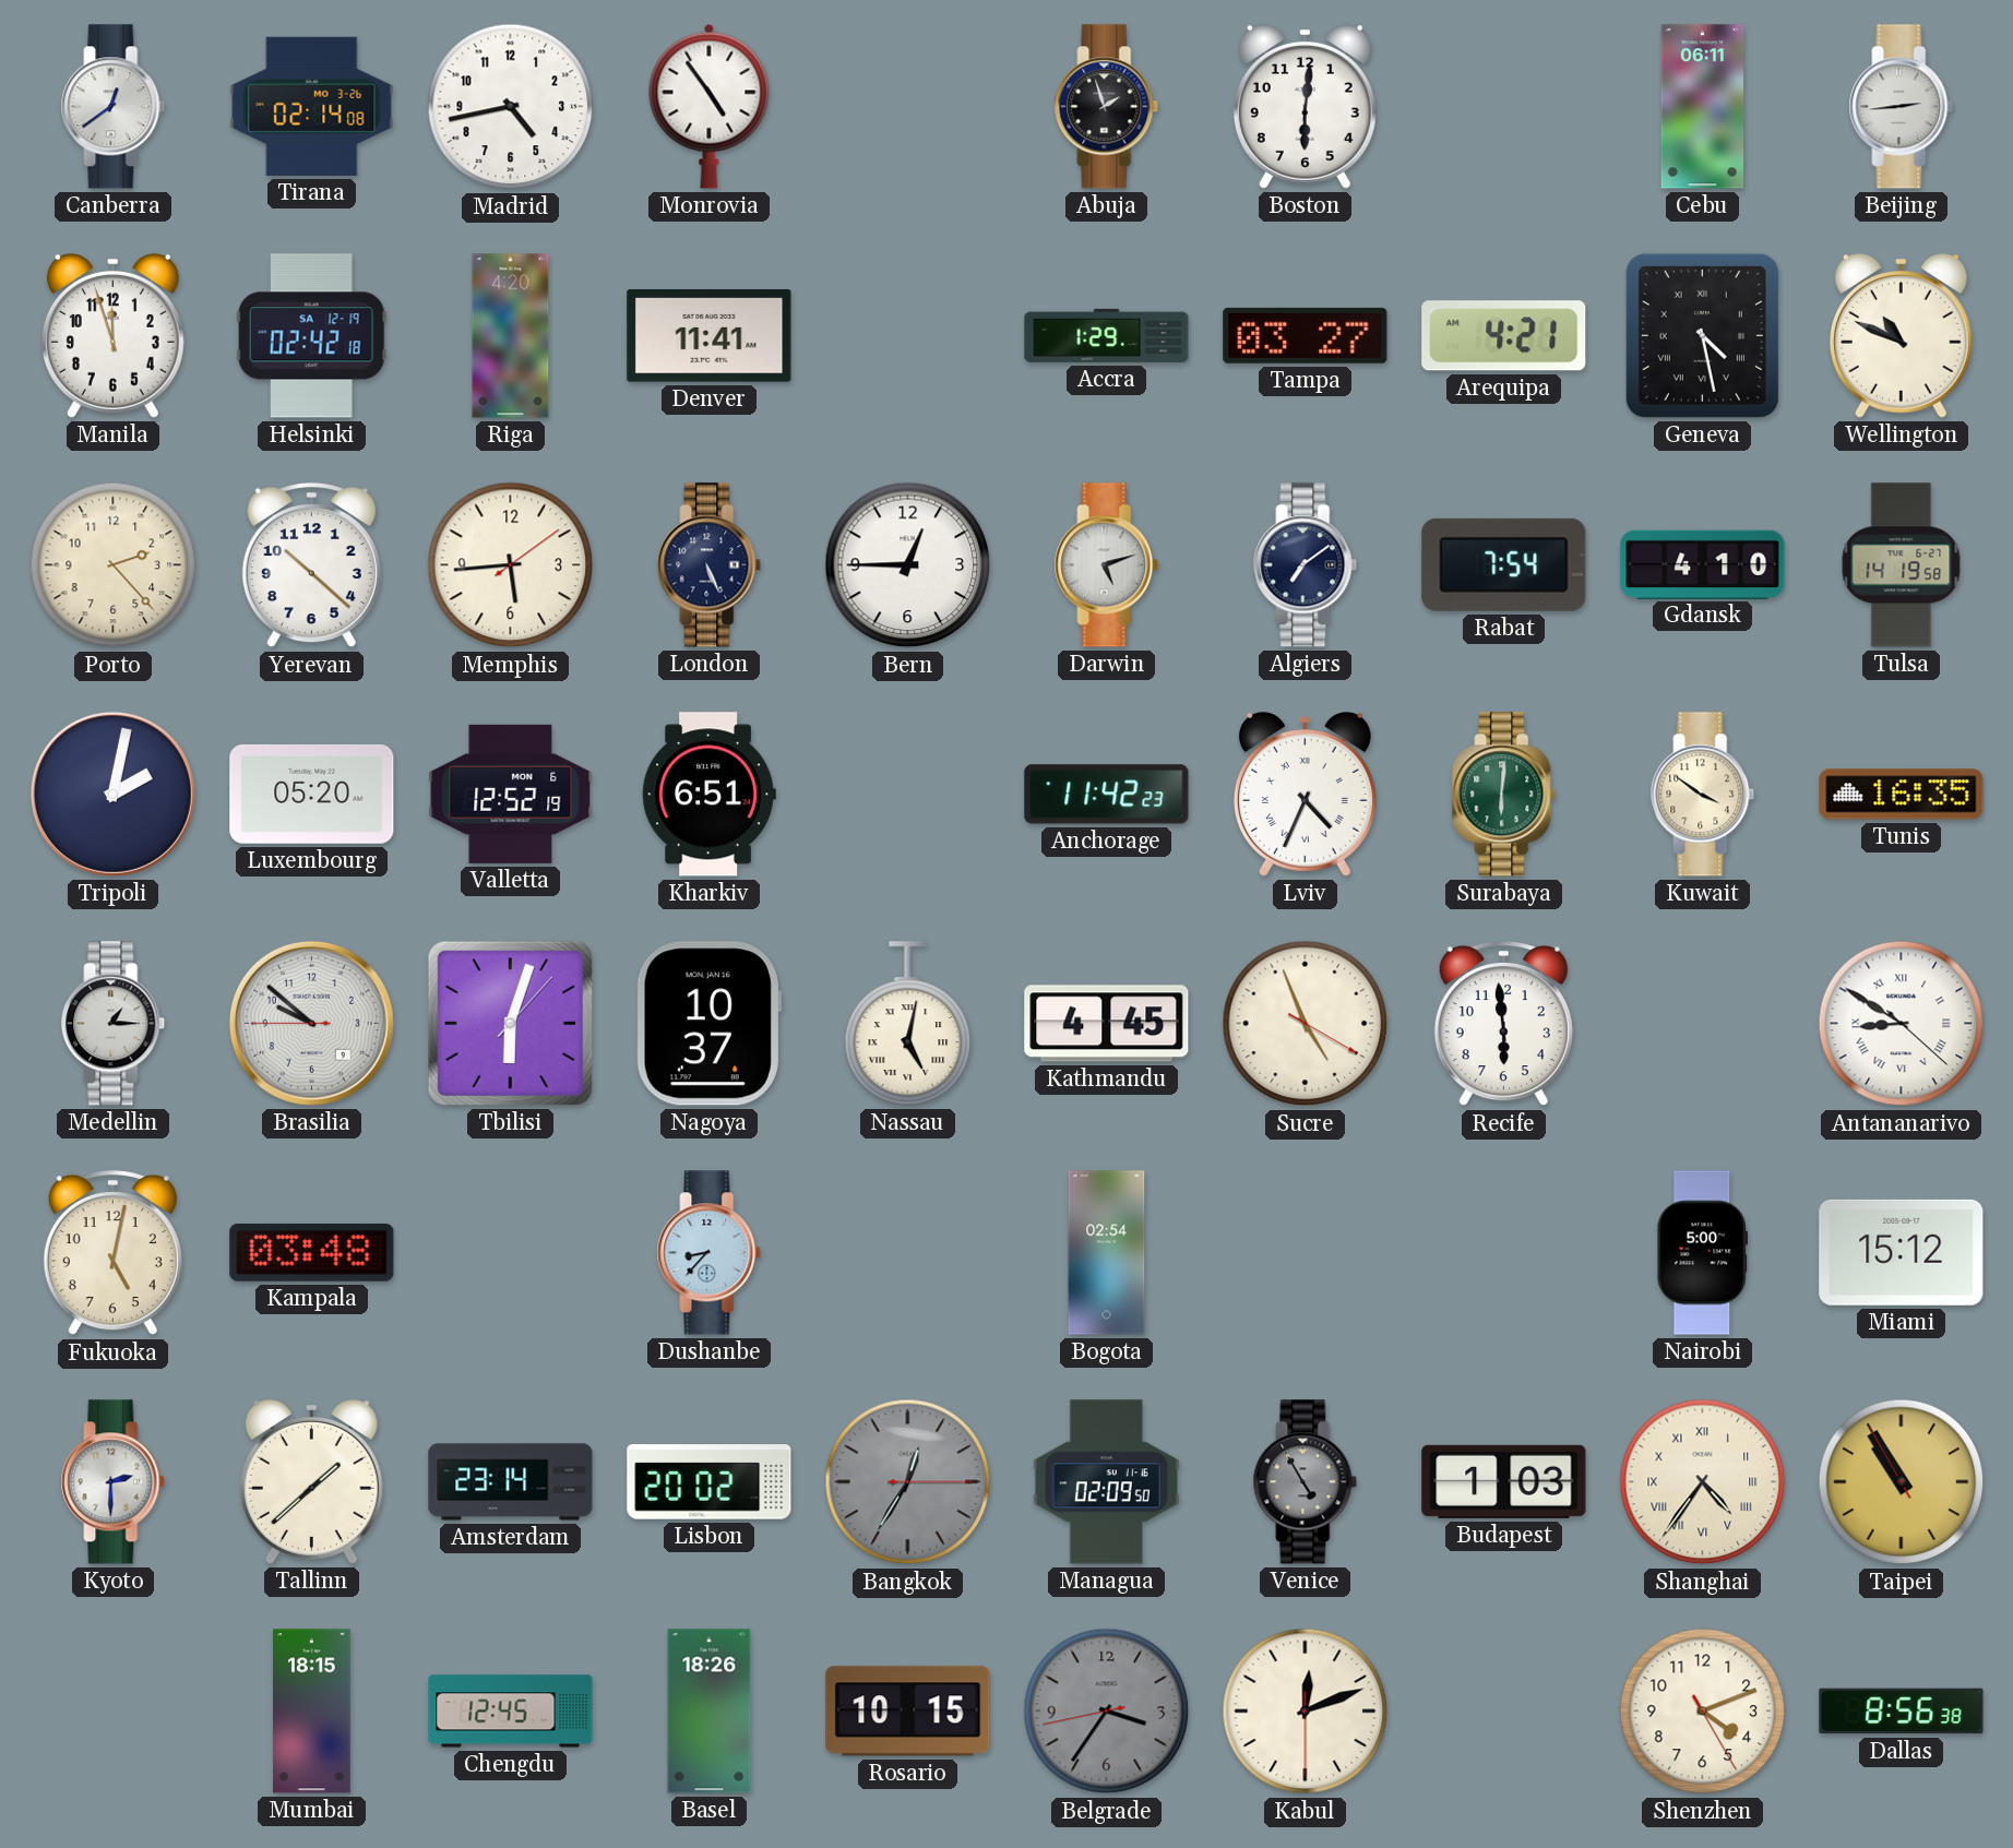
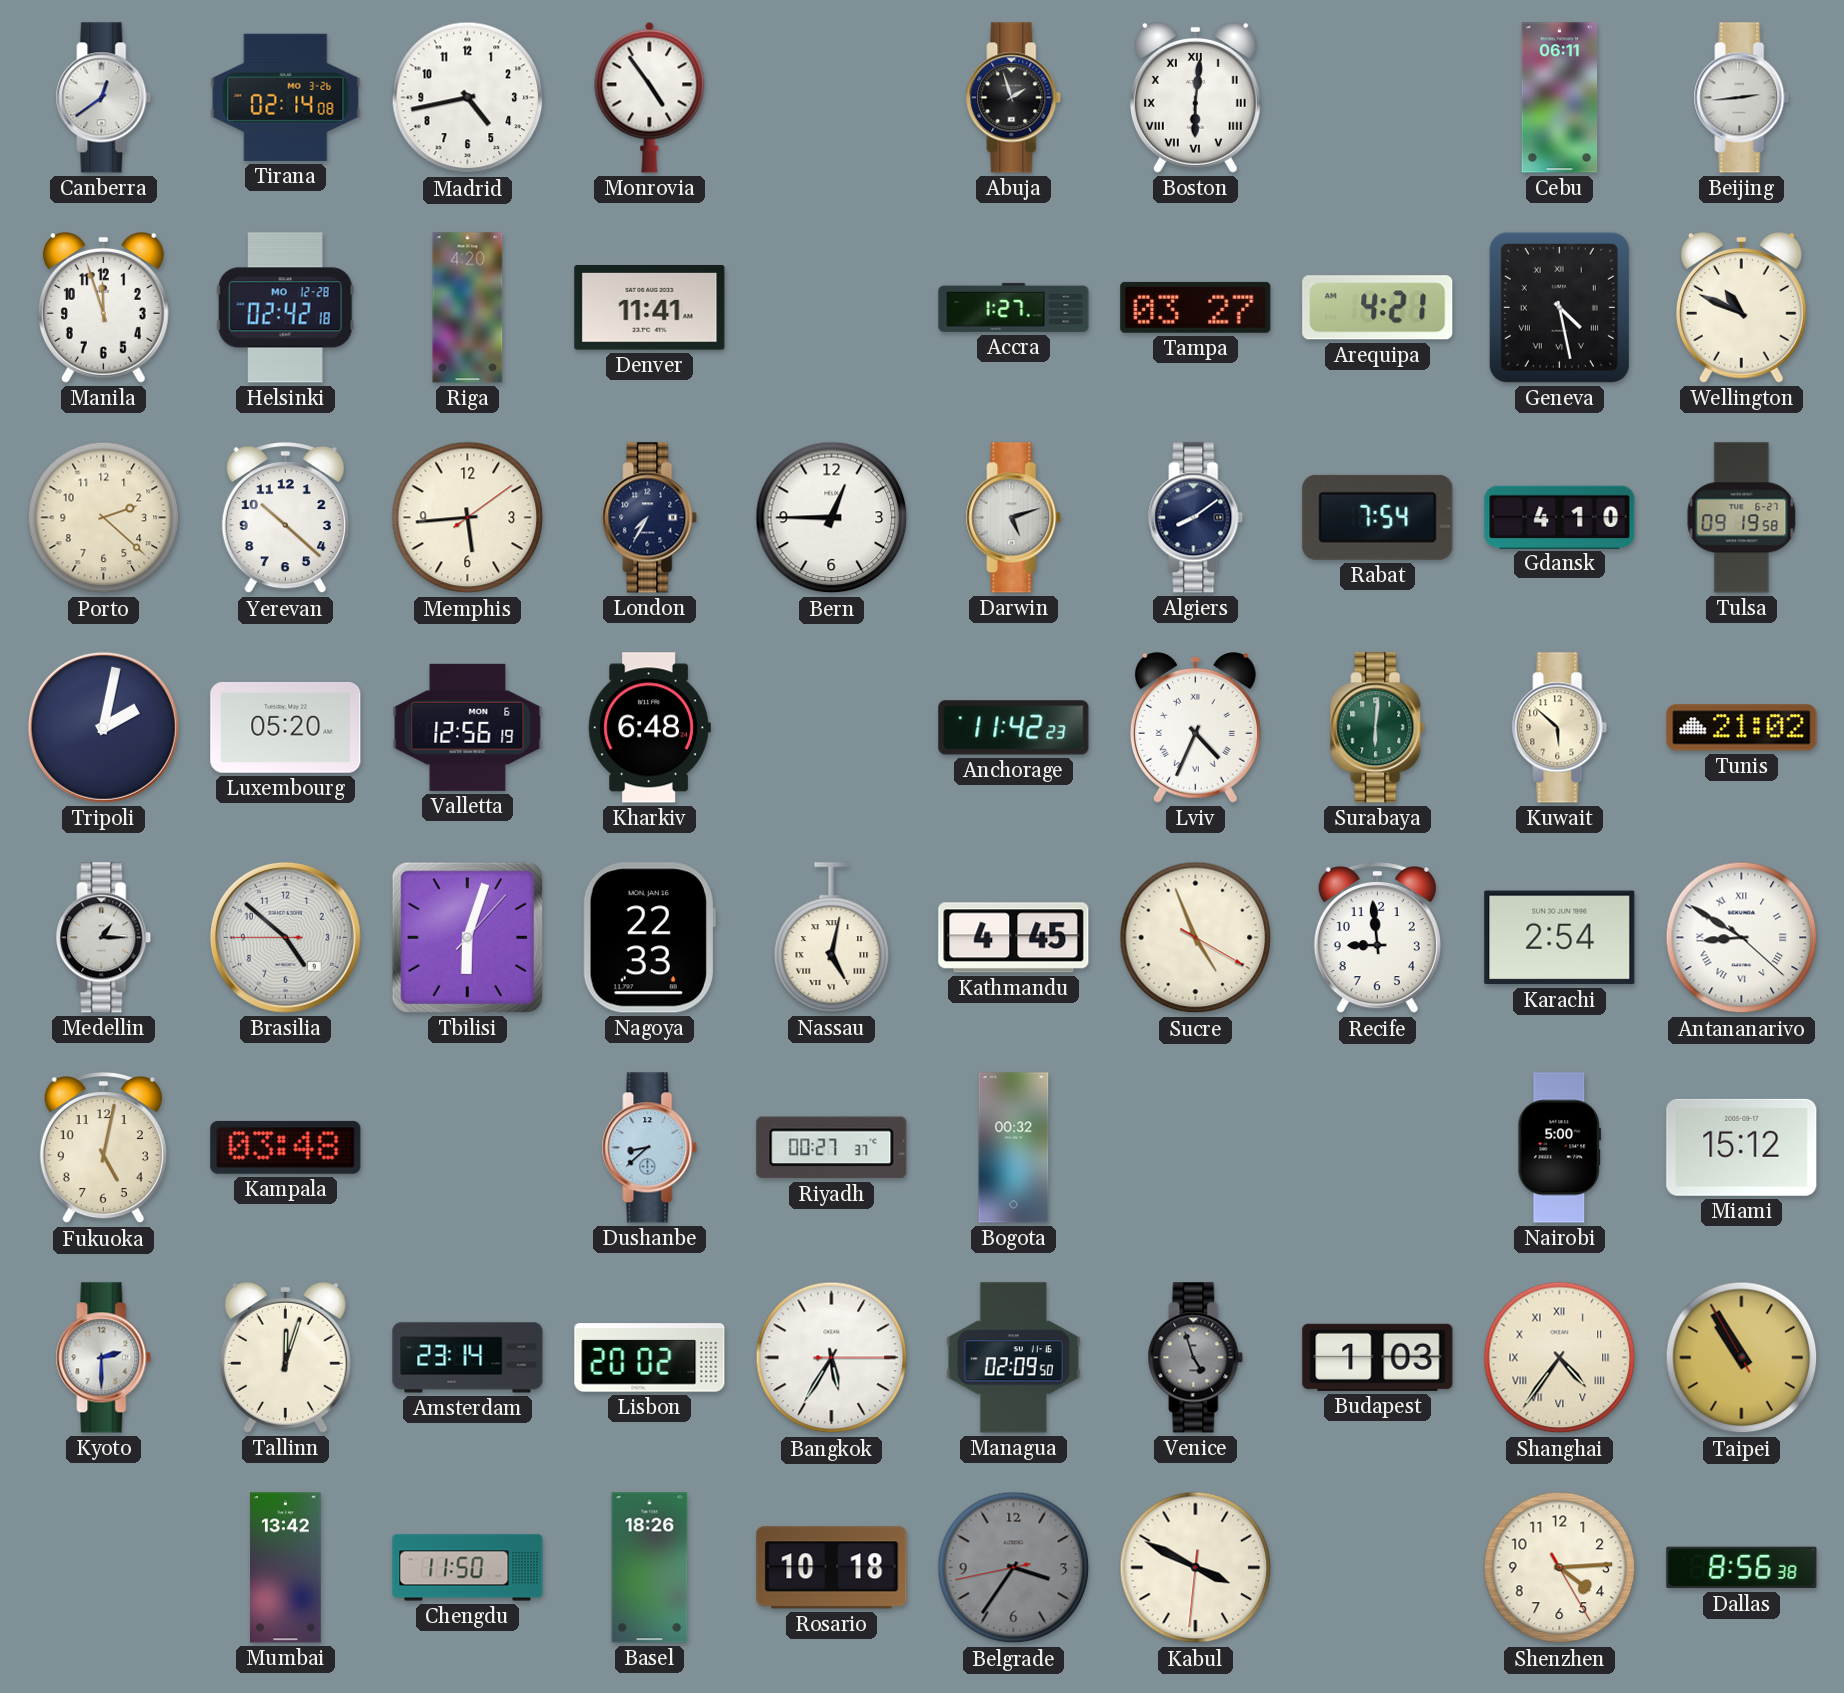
Boston numerals: Arabic -> Roman (1195, 98)
Helsinki date: SA 12-19 -> MO 12-28 (285, 308)
Accra: 1:29 -> 1:27 (1014, 307)
Porto: 2:23 -> 2:22 (104, 518)
London: 5:26 -> 7:35 (650, 518)
Algiers: 7:09 -> 8:09 (1196, 518)
Tulsa: 14:19 -> 09:19 (1742, 518)
Valletta: 12:52 -> 12:56 (468, 727)
Kharkiv: 6:51 -> 6:48 (649, 728)
Kuwait: 3:51 -> 5:52 (1560, 728)
Tunis: 16:35 -> 21:02 (1742, 728)
Brasilia: 9:51 -> 4:51 (285, 937)
Nagoya: 10:37 -> 22:33 (649, 938)
Recife: 5:59 -> 8:59 (1377, 939)
Karachi: none -> 2:54 (1560, 938)
Dushanbe: 8:37 -> 8:38 (650, 1148)
Riyadh: none -> 00:27 (832, 1148)
Bogota: 02:54 -> 00:32 (1014, 1148)
Tallinn: 1:38 -> 12:03 (285, 1358)
Bangkok: 12:35 -> 5:35 (832, 1358)
Bangkok dial: grey -> white (832, 1358)
Venice: 4:55 -> 4:57 (1196, 1358)
Mumbai: 18:15 -> 13:42 (286, 1568)
Chengdu: 12:45 -> 11:50 (468, 1568)
Rosario: 10:15 -> 10:18 (832, 1568)
Kabul: 12:11 -> 3:49 (1196, 1568)
Shenzhen: 4:11 -> 4:14 (1560, 1568)
